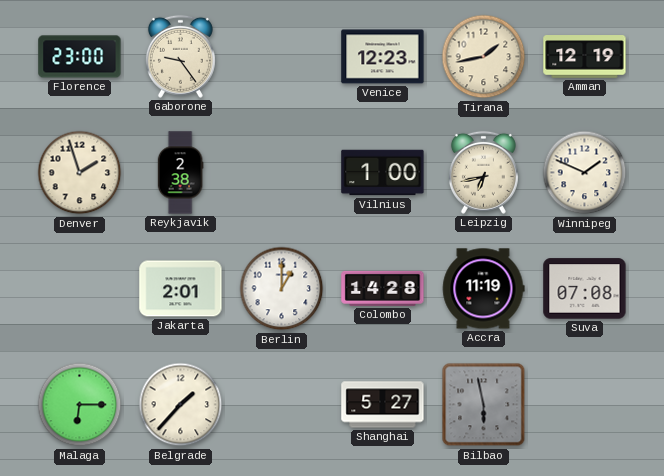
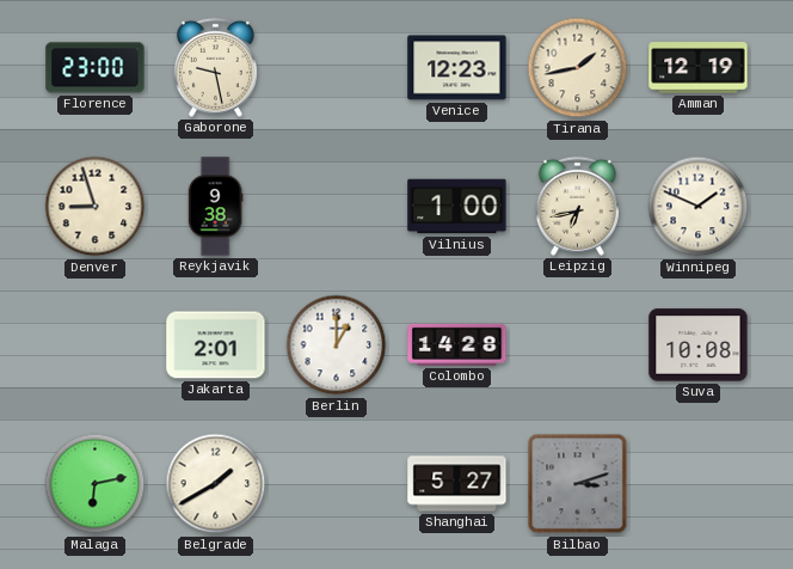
Gaborone: 9:24 -> 9:28 (215, 67)
Denver: 1:57 -> 8:57 (96, 207)
Reykjavik: 2:38 -> 9:38 (215, 207)
Accra: 11:19 -> none (483, 289)
Suva: 07:08 -> 10:08 (699, 345)
Malaga: 6:15 -> 6:13 (96, 484)
Belgrade: 1:37 -> 1:40 (216, 484)
Bilbao: 5:58 -> 3:12 (578, 484)
